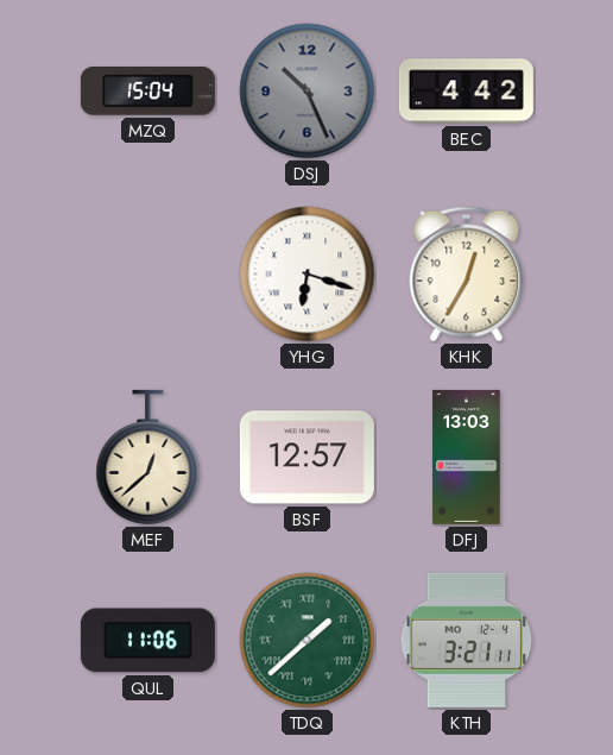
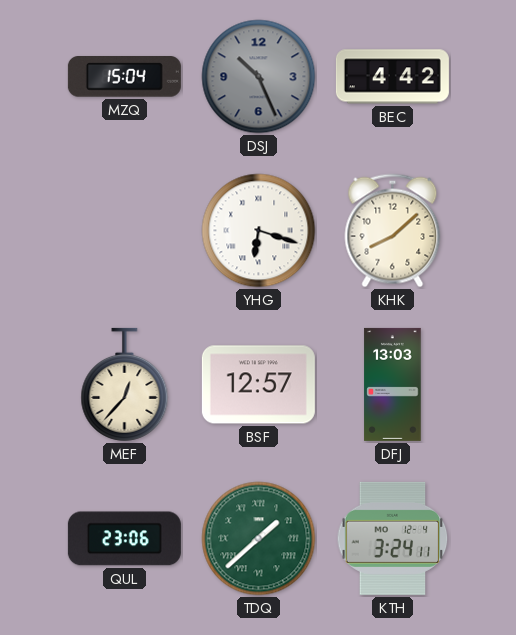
KHK: 12:35 -> 8:08 (393, 231)
MEF: 12:38 -> 12:37 (125, 384)
QUL: 11:06 -> 23:06 (124, 539)
KTH: 3:21 -> 3:24 (393, 538)
